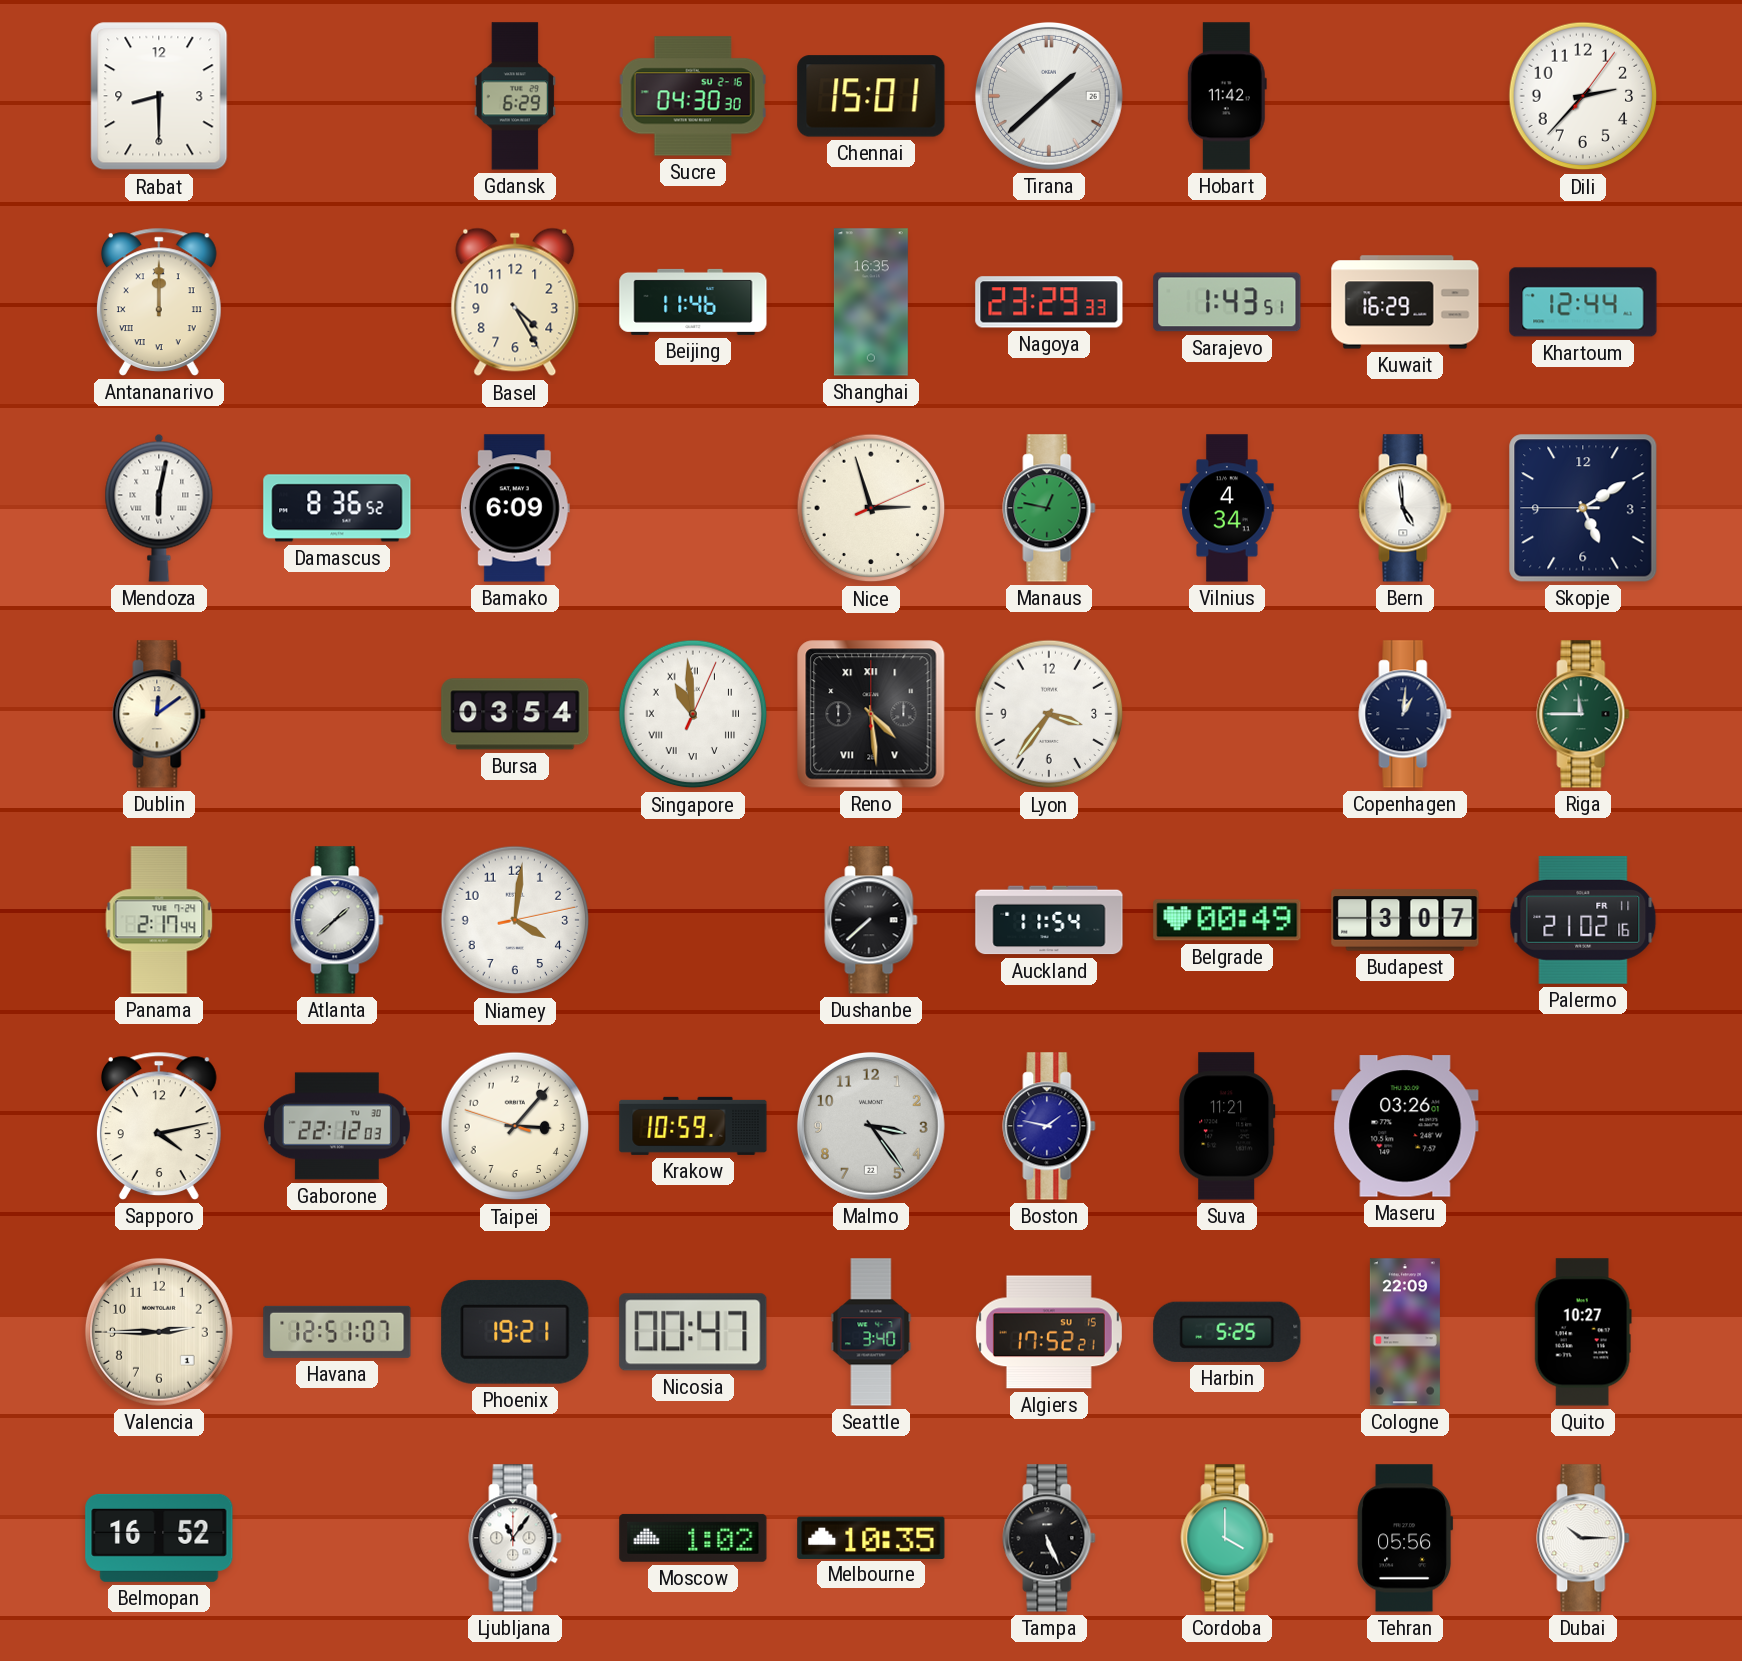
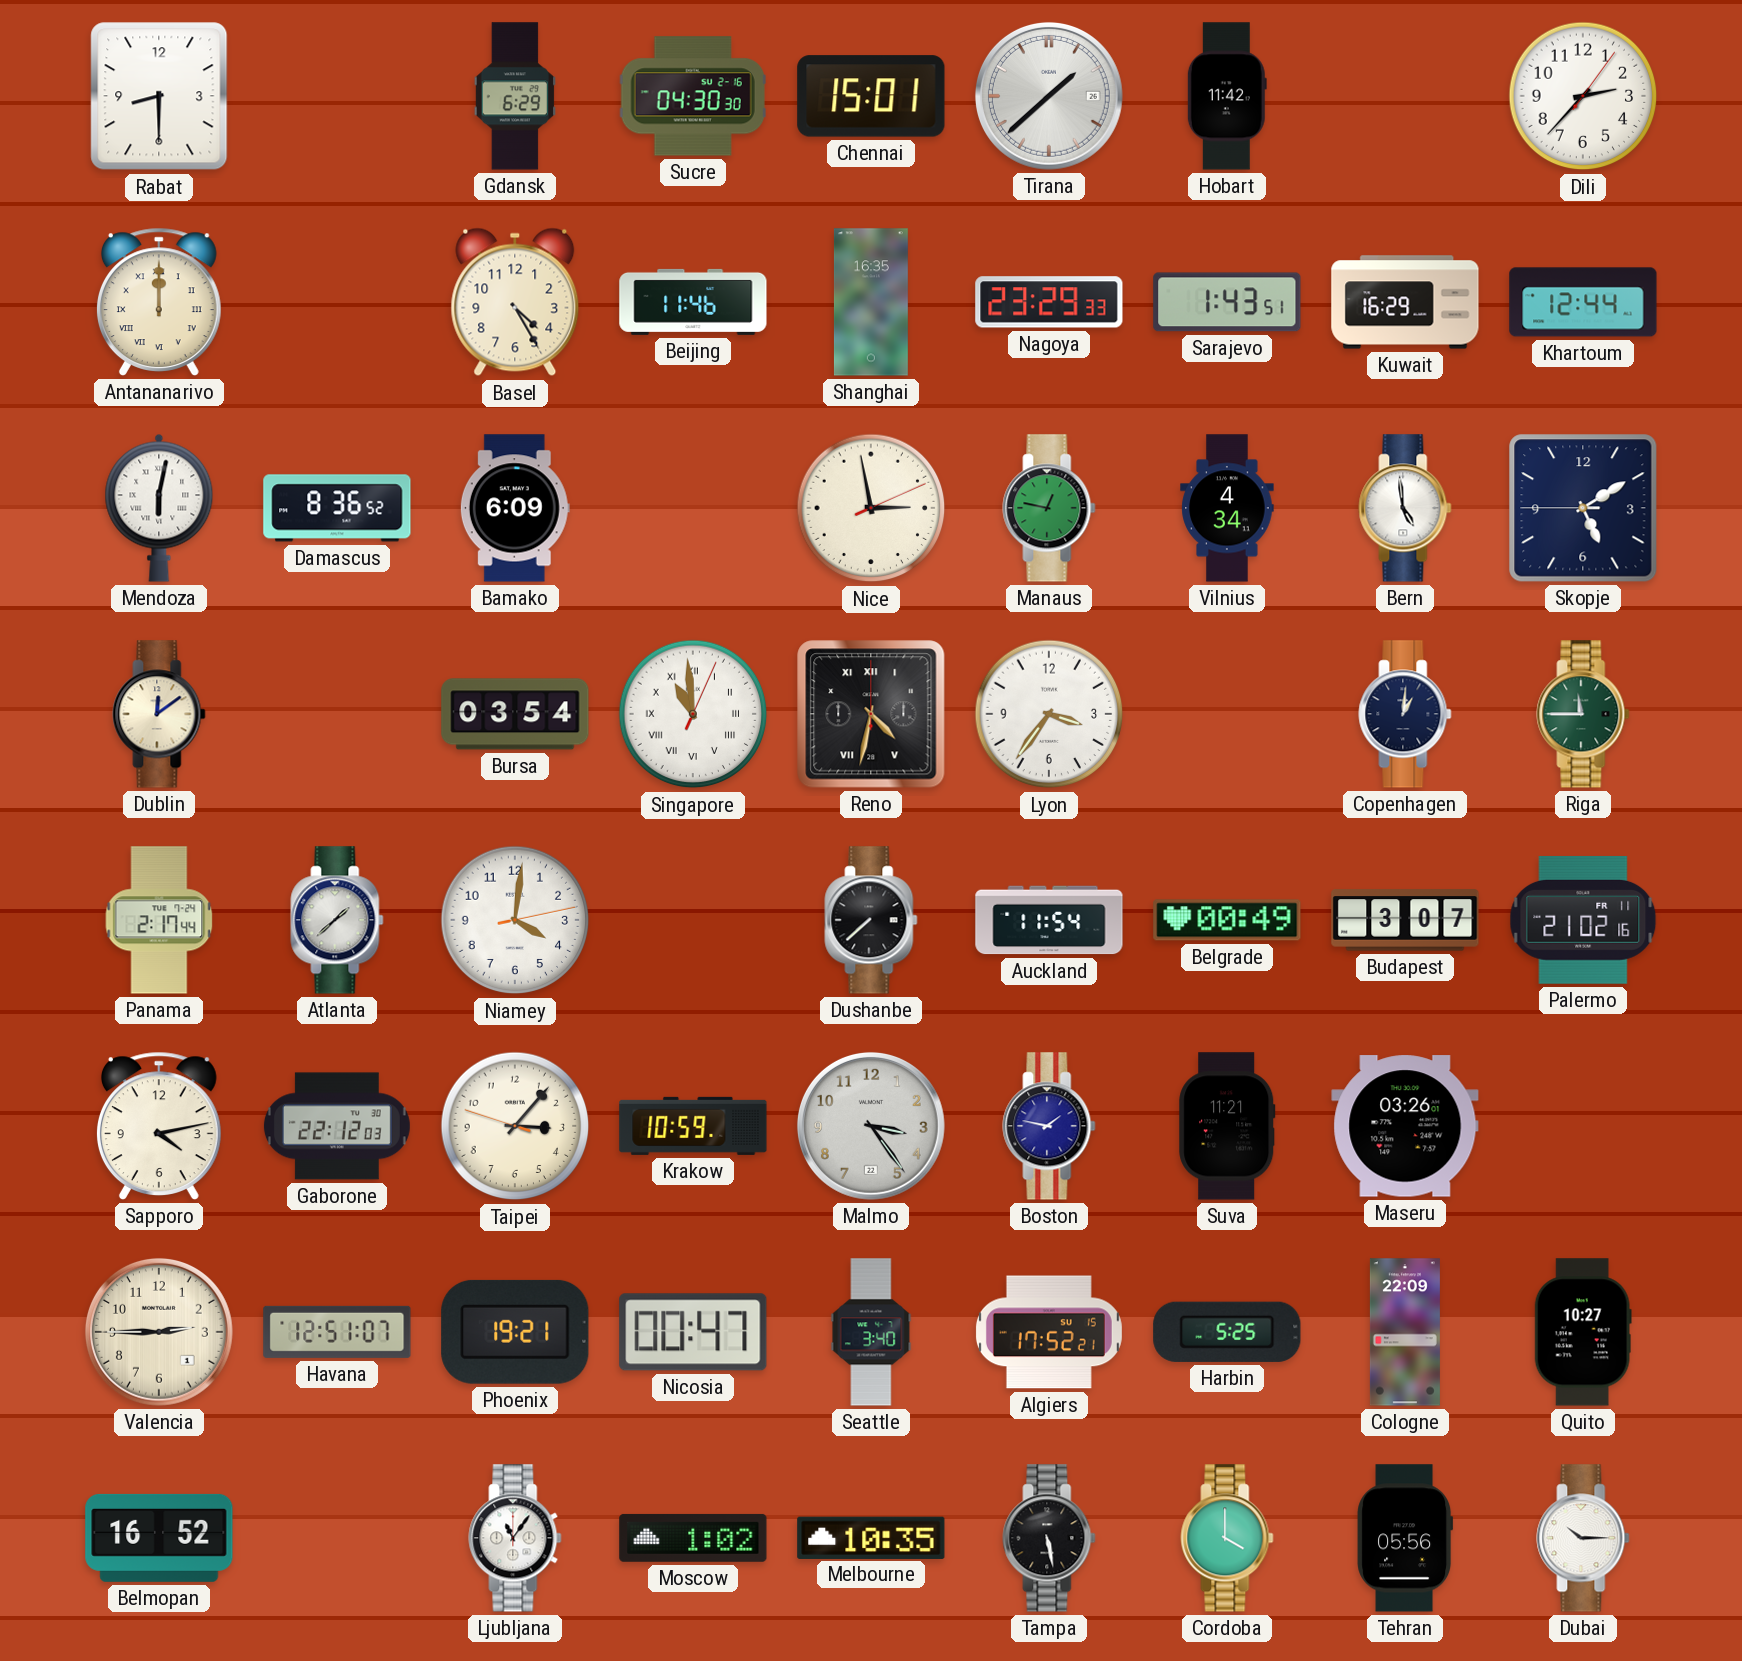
Nice: 2:57 -> 2:58 (871, 508)
Reno: 4:29 -> 4:32 (871, 714)
Tampa: 5:26 -> 5:28 (1049, 1538)
